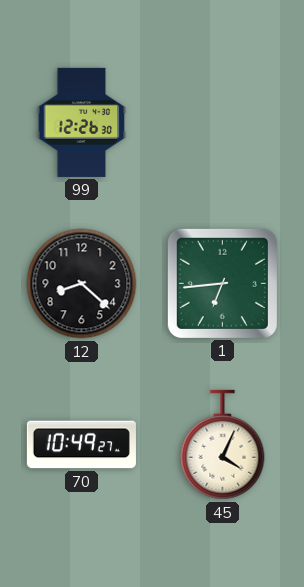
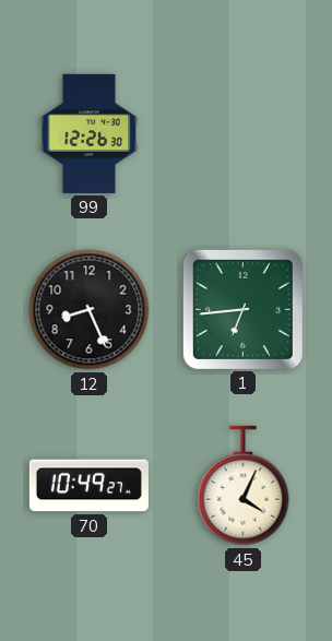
12: 8:22 -> 8:26 (90, 310)
